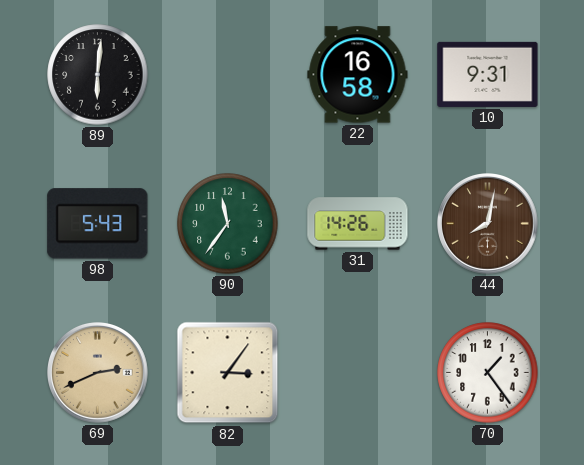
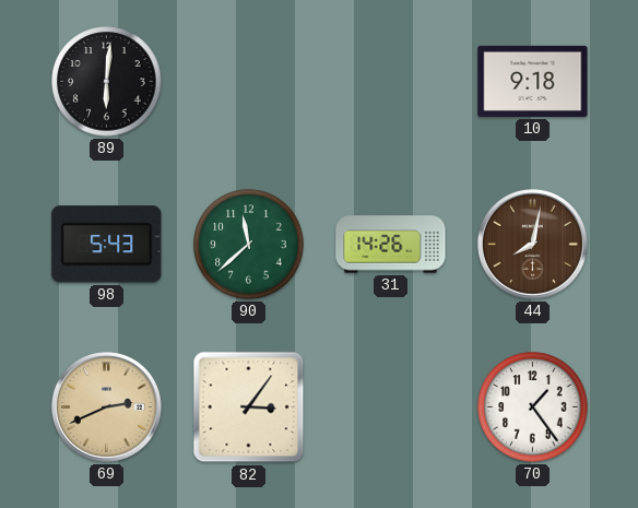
22: 16:58 -> none (358, 75)
10: 9:31 -> 9:18 (533, 81)
90: 11:36 -> 11:38 (249, 245)
